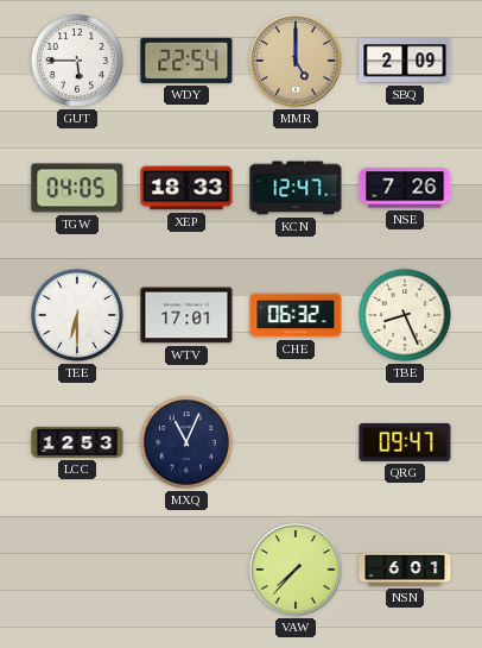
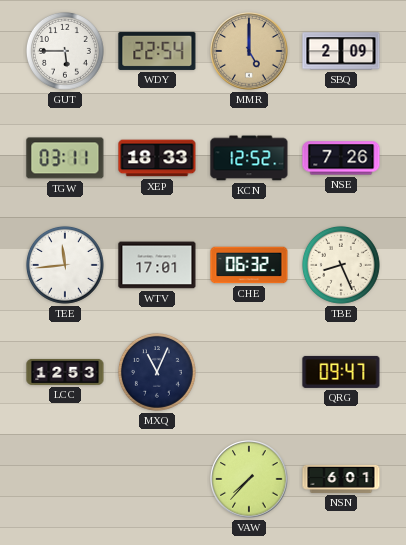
TGW: 04:05 -> 03:11 (65, 158)
KCN: 12:47 -> 12:52 (249, 158)
TEE: 6:30 -> 11:44 (65, 265)
